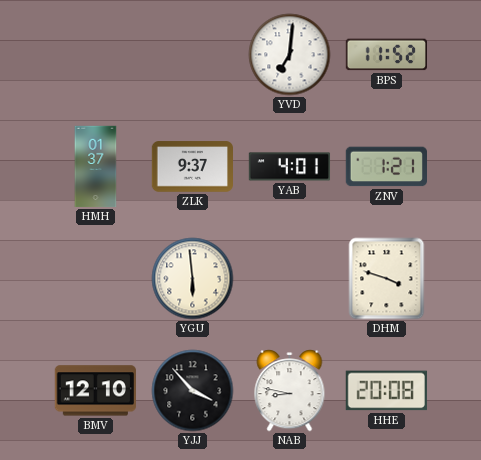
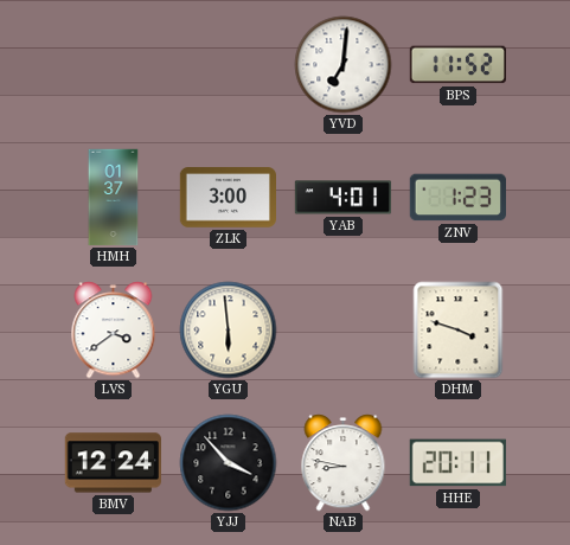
ZLK: 9:37 -> 3:00 (228, 198)
ZNV: 1:21 -> 1:23 (457, 198)
LVS: none -> 3:39 (114, 331)
BMV: 12:10 -> 12:24 (113, 463)
HHE: 20:08 -> 20:11 (457, 463)
